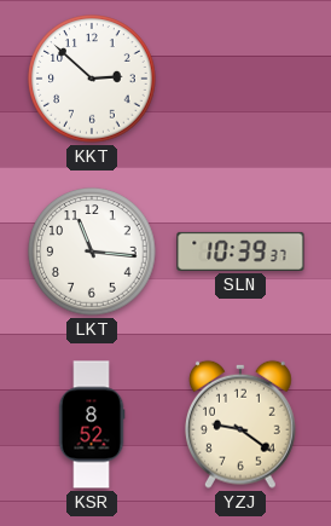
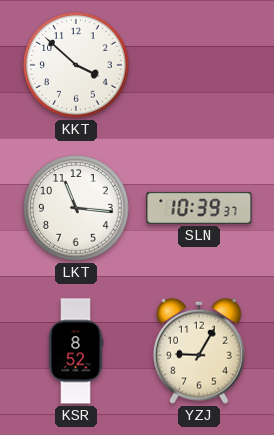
KKT: 2:52 -> 3:52 (76, 65)
YZJ: 9:21 -> 9:05 (199, 351)
